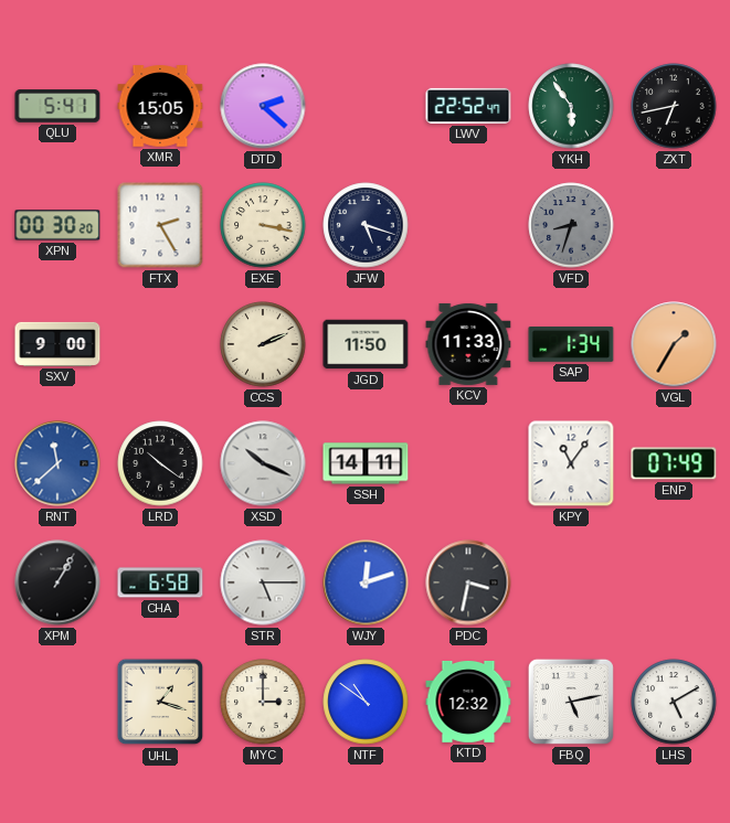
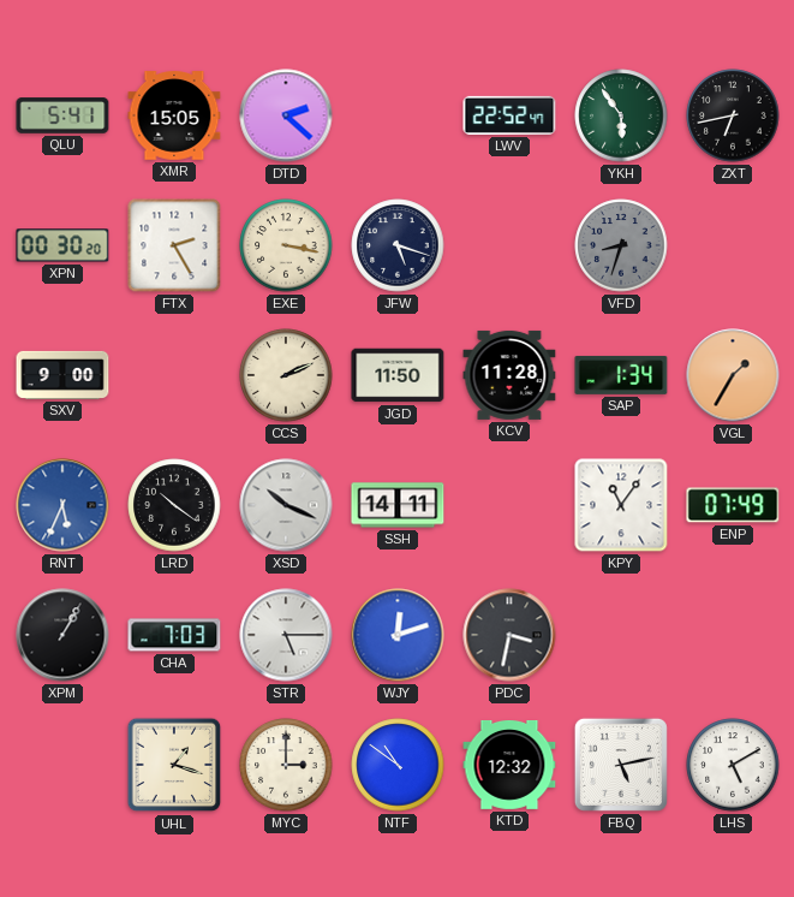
KCV: 11:33 -> 11:28 (509, 375)
RNT: 11:38 -> 5:34 (62, 505)
CHA: 6:58 -> 7:03 (174, 635)
